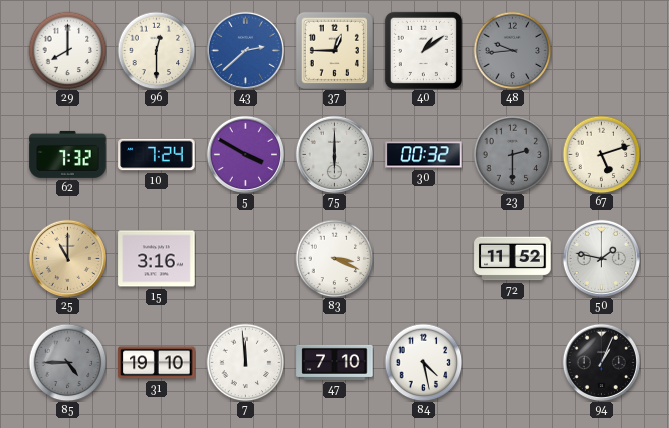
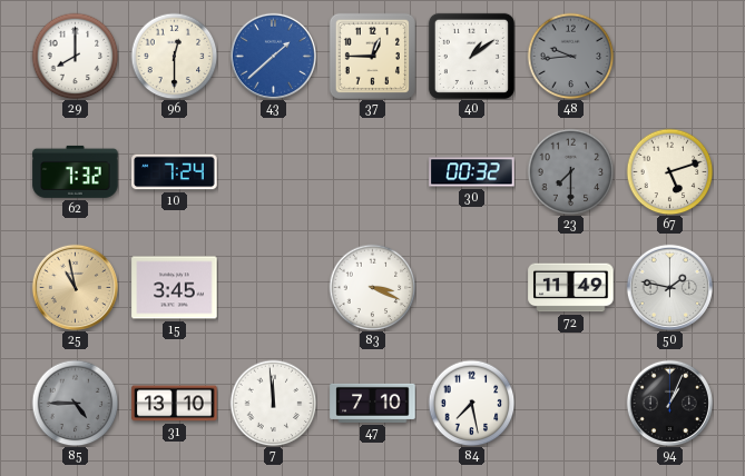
43: 2:38 -> 1:38 (273, 56)
5: 3:50 -> none (245, 154)
75: 6:00 -> none (334, 154)
23: 2:30 -> 7:30 (570, 171)
25: 11:00 -> 10:58 (75, 287)
15: 3:16 -> 3:45 (175, 288)
72: 11:52 -> 11:49 (571, 288)
31: 19:10 -> 13:10 (175, 404)
84: 4:28 -> 7:28 (471, 403)
